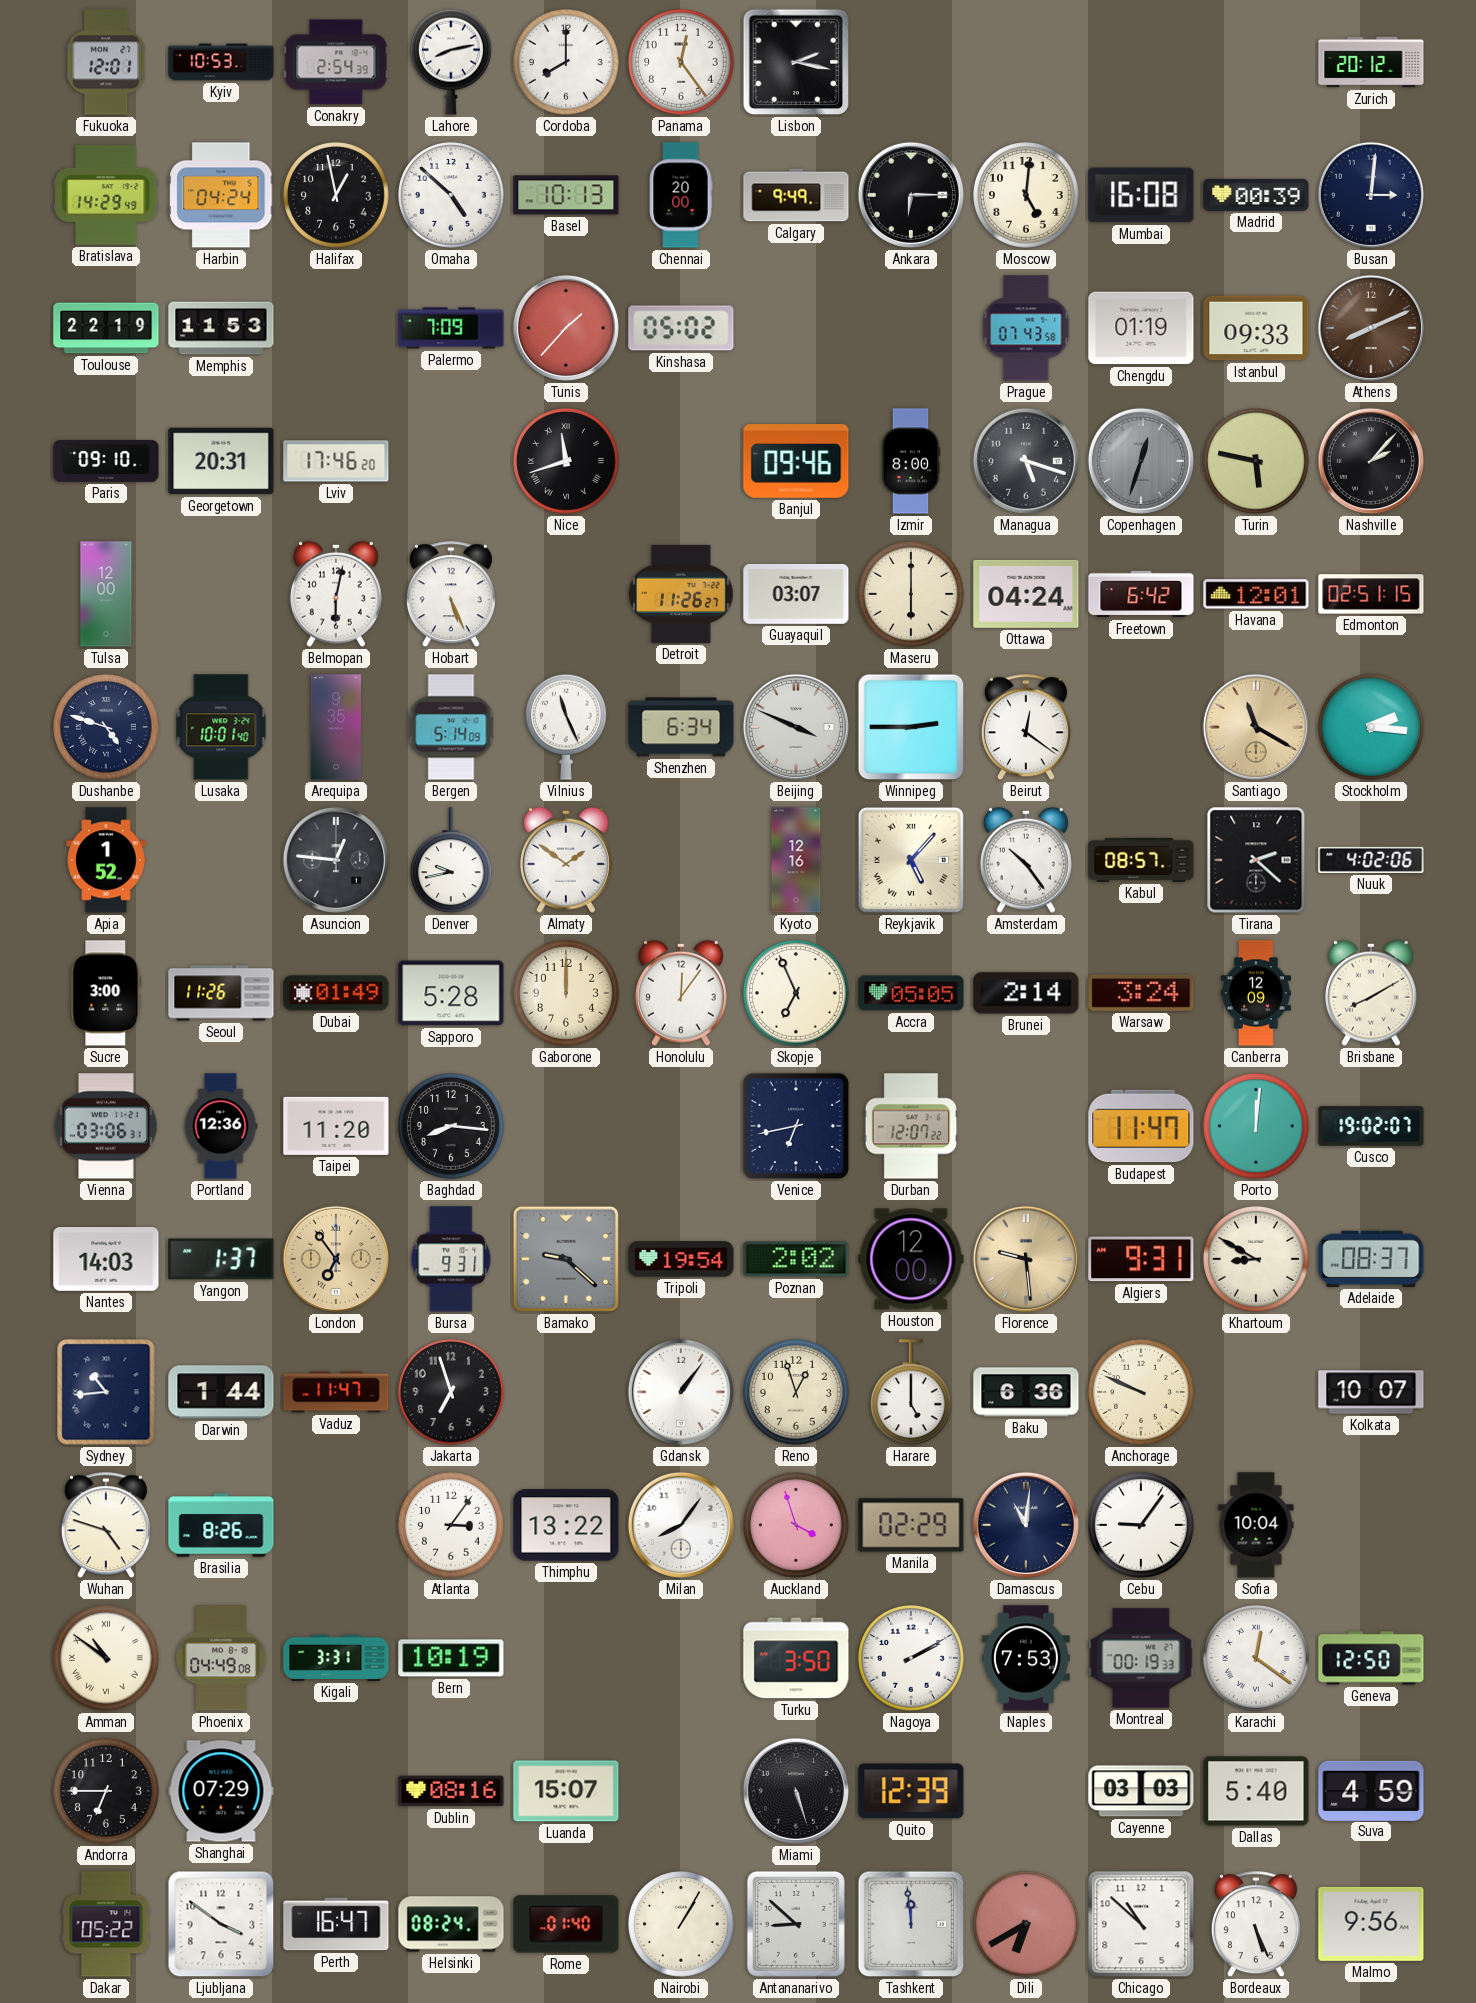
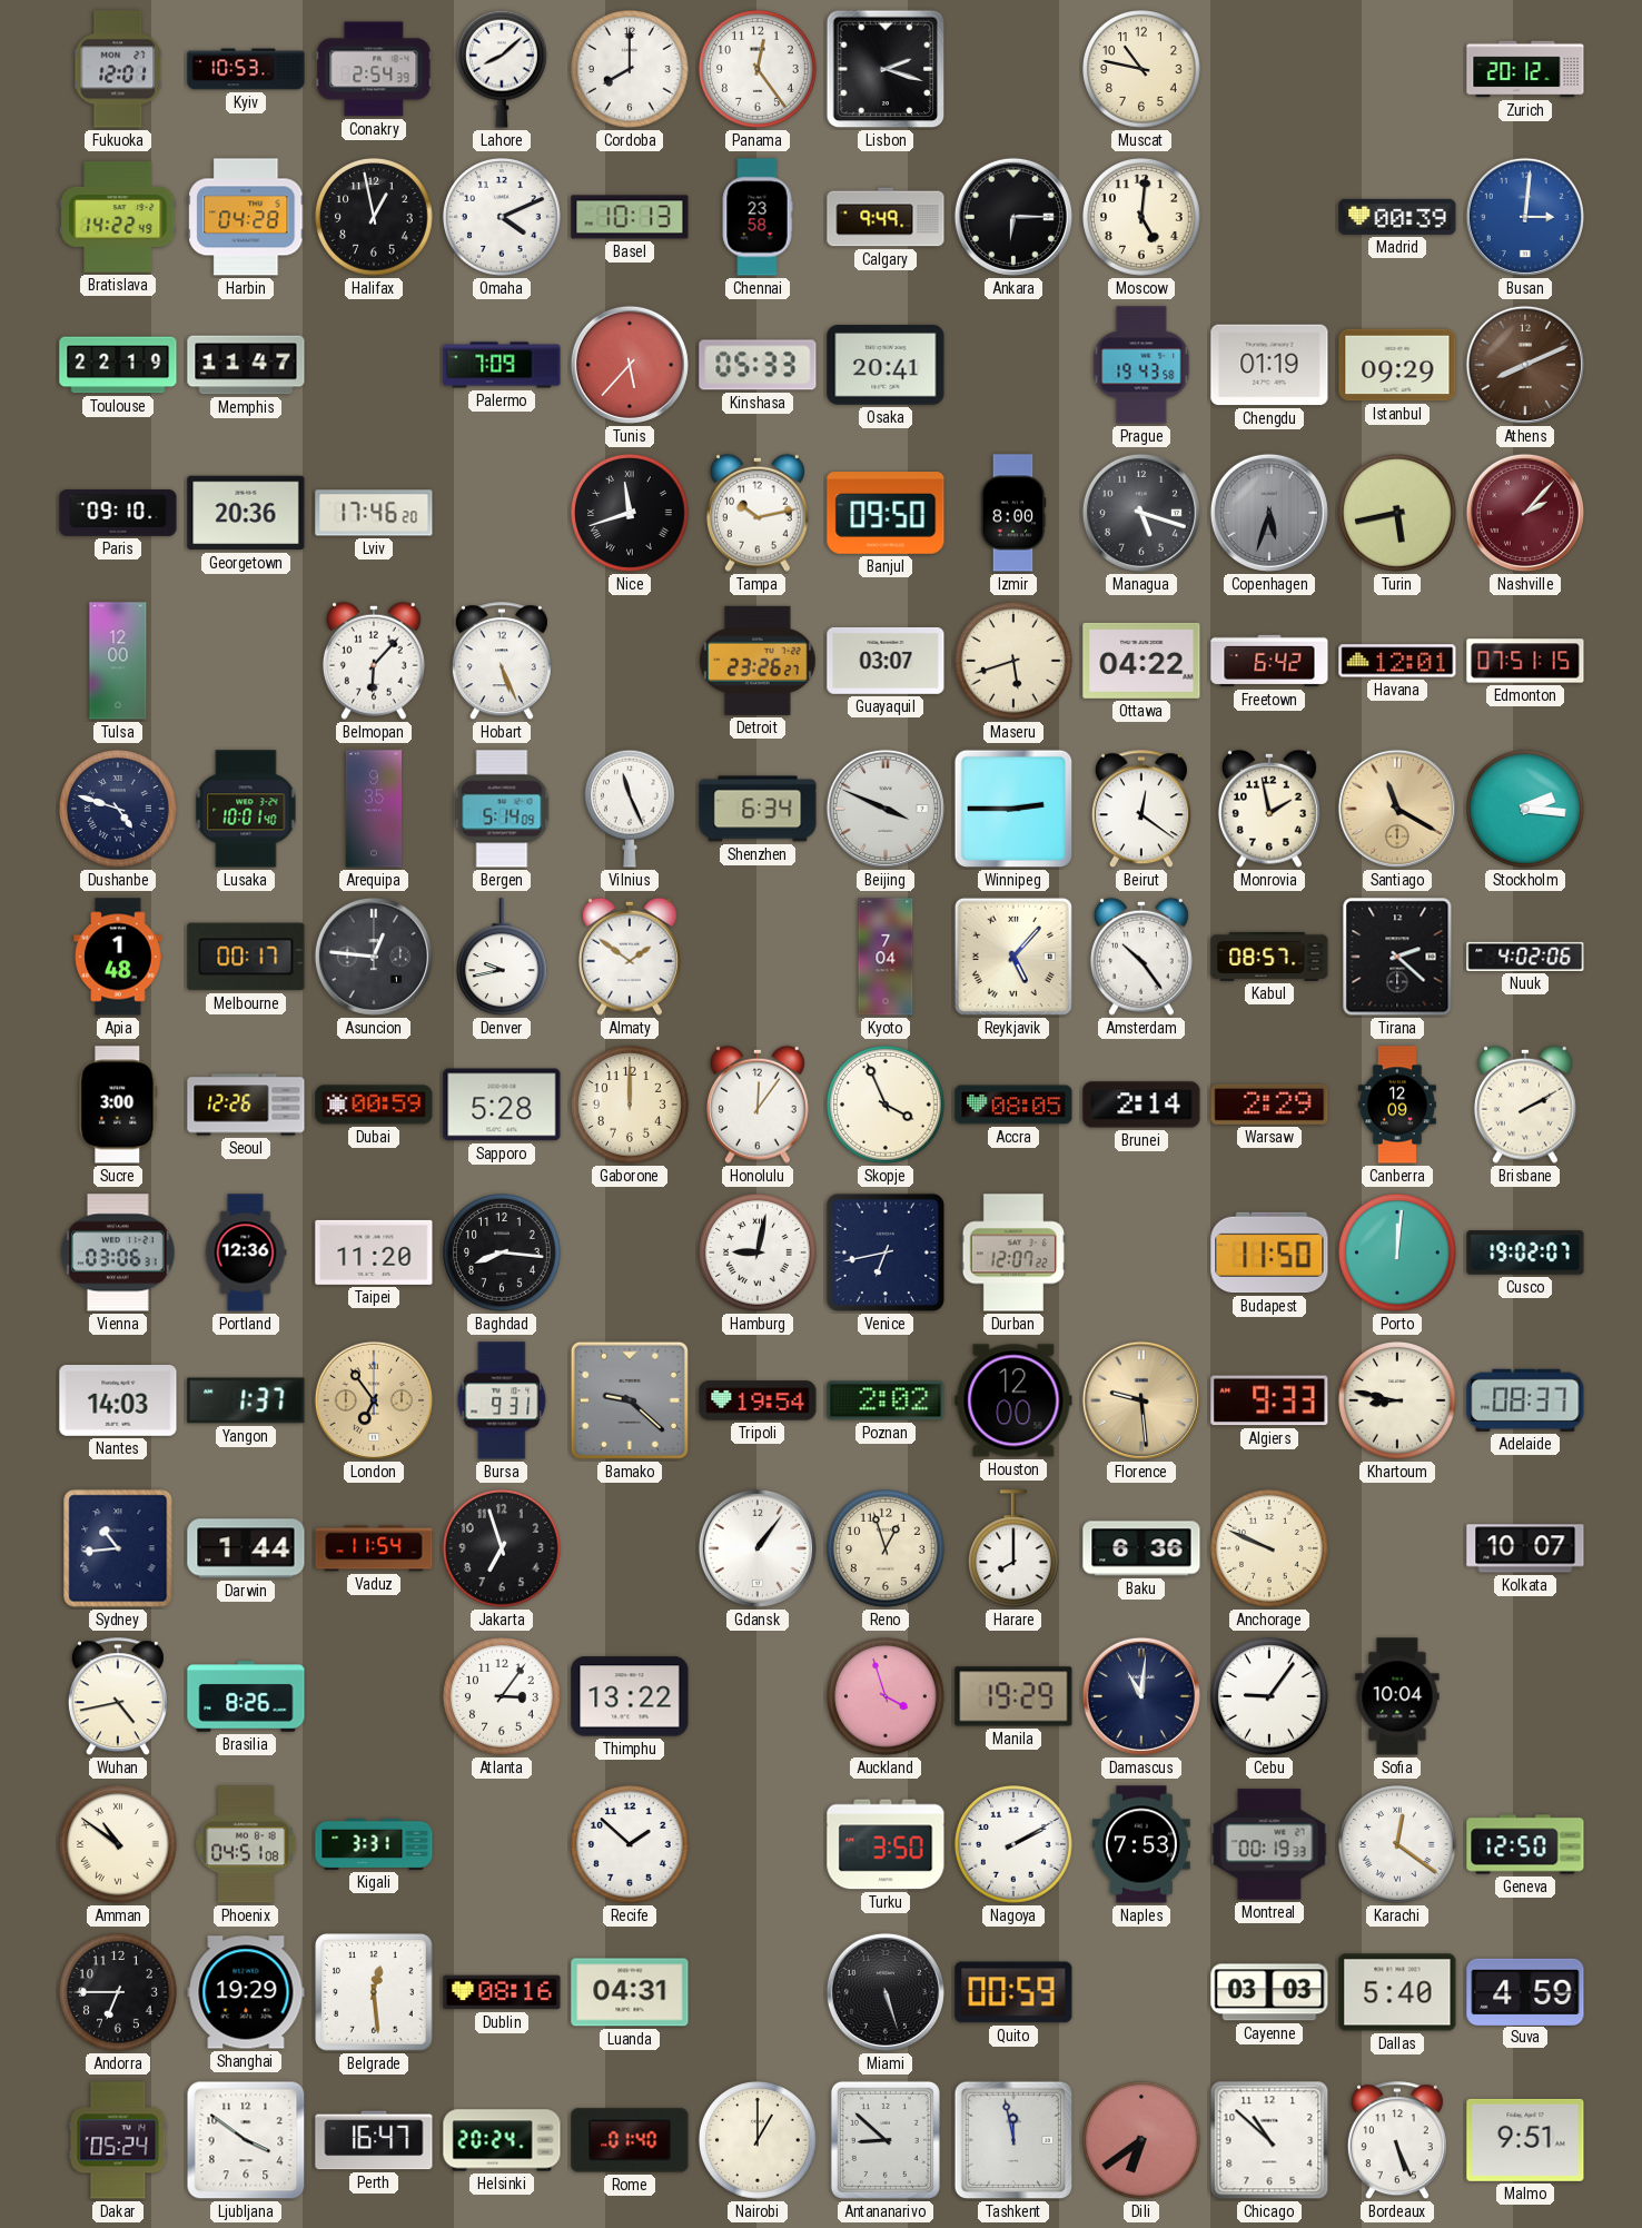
Lahore: 8:13 -> 8:08 (502, 69)
Lisbon: 2:17 -> 2:18 (886, 69)
Muscat: none -> 10:47 (1143, 70)
Bratislava: 14:29 -> 14:22 (118, 218)
Harbin: 04:24 -> 04:28 (246, 217)
Omaha: 4:52 -> 4:11 (503, 218)
Chennai: 20:00 -> 23:58 (758, 217)
Mumbai: 16:08 -> none (1141, 195)
Busan dial: navy -> blue (1525, 217)
Memphis: 11:53 -> 11:47 (246, 365)
Tunis: 1:37 -> 5:37 (630, 365)
Kinshasa: 05:02 -> 05:33 (758, 365)
Osaka: none -> 20:41 (886, 365)
Prague: 07:43 -> 19:43 (1141, 365)
Istanbul: 09:33 -> 09:29 (1397, 365)
Georgetown: 20:31 -> 20:36 (246, 513)
Tampa: none -> 10:13 (758, 513)
Banjul: 09:46 -> 09:50 (886, 514)
Copenhagen: 12:33 -> 5:33 (1269, 513)
Turin: 5:47 -> 5:43 (1398, 514)
Nashville dial: black -> burgundy (1525, 513)
Belmopan: 6:02 -> 6:07 (374, 661)
Detroit: 11:26 -> 23:26 (758, 661)
Maseru: 6:00 -> 5:42 (1015, 662)
Ottawa: 04:24 -> 04:22 (1141, 661)
Edmonton: 02:51 -> 07:51 (1525, 661)
Monrovia: none -> 1:58 (1269, 809)
Apia: 1:52 -> 1:48 (118, 957)
Melbourne: none -> 00:17 (246, 957)
Kyoto: 12:16 -> 7:04 (886, 957)
Seoul: 11:26 -> 12:26 (246, 1105)
Dubai: 01:49 -> 00:59 (374, 1105)
Skopje: 6:56 -> 3:56 (887, 1106)
Accra: 05:05 -> 08:05 (1013, 1105)
Warsaw: 3:24 -> 2:29 (1269, 1105)
Brisbane: 8:10 -> 2:10 (1525, 1105)
Hamburg: none -> 9:02 (759, 1254)
Budapest: 11:47 -> 11:50 (1269, 1252)
Algiers: 9:31 -> 9:33 (1269, 1400)
Khartoum: 8:50 -> 8:47 (1398, 1402)
Vaduz: 11:47 -> 11:54 (374, 1548)
Harare: 5:00 -> 8:00 (1013, 1549)
Wuhan: 4:48 -> 4:43 (118, 1697)
Milan: 8:06 -> none (681, 1525)
Manila: 02:29 -> 19:29 (1013, 1696)
Phoenix: 04:49 -> 04:51 (246, 1844)
Bern: 10:19 -> none (451, 1658)
Recife: none -> 1:52 (631, 1845)
Shanghai: 07:29 -> 19:29 (246, 1992)
Belgrade: none -> 12:29 (374, 1992)
Luanda: 15:07 -> 04:31 (630, 1992)
Quito: 12:39 -> 00:59 (1013, 1992)
Dakar: 05:22 -> 05:24 (118, 2140)
Helsinki: 08:24 -> 20:24 (502, 2140)
Nairobi: 1:05 -> 1:00 (759, 2141)
Tashkent: 11:59 -> 11:58 (1013, 2140)
Dili: 6:40 -> 6:39 (1143, 2141)
Malmo: 9:56 -> 9:51 (1525, 2140)
